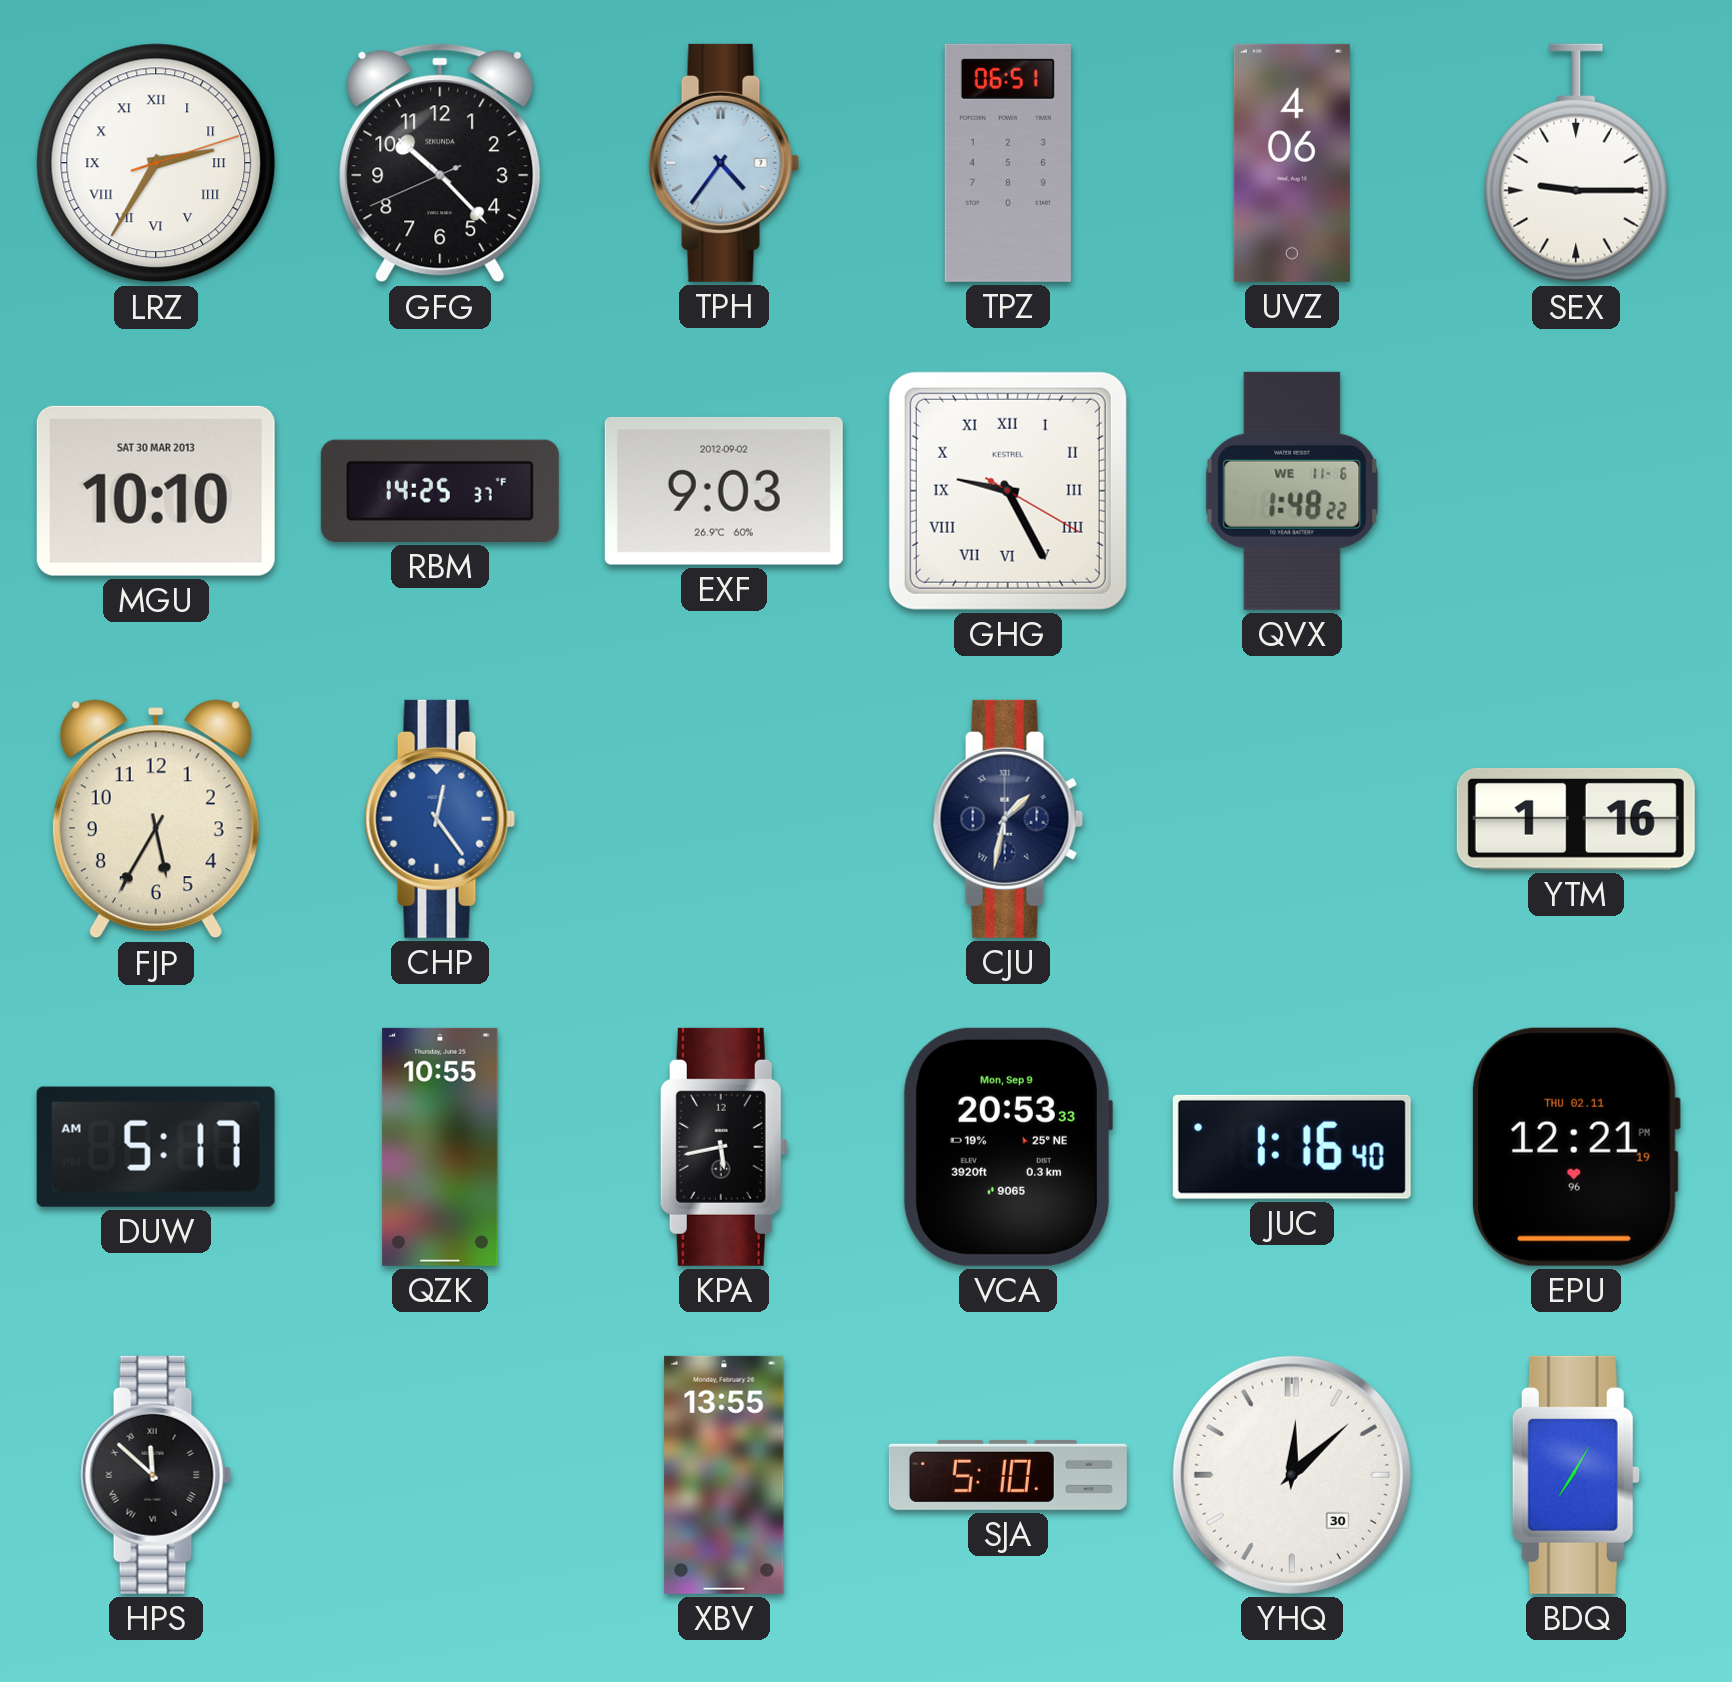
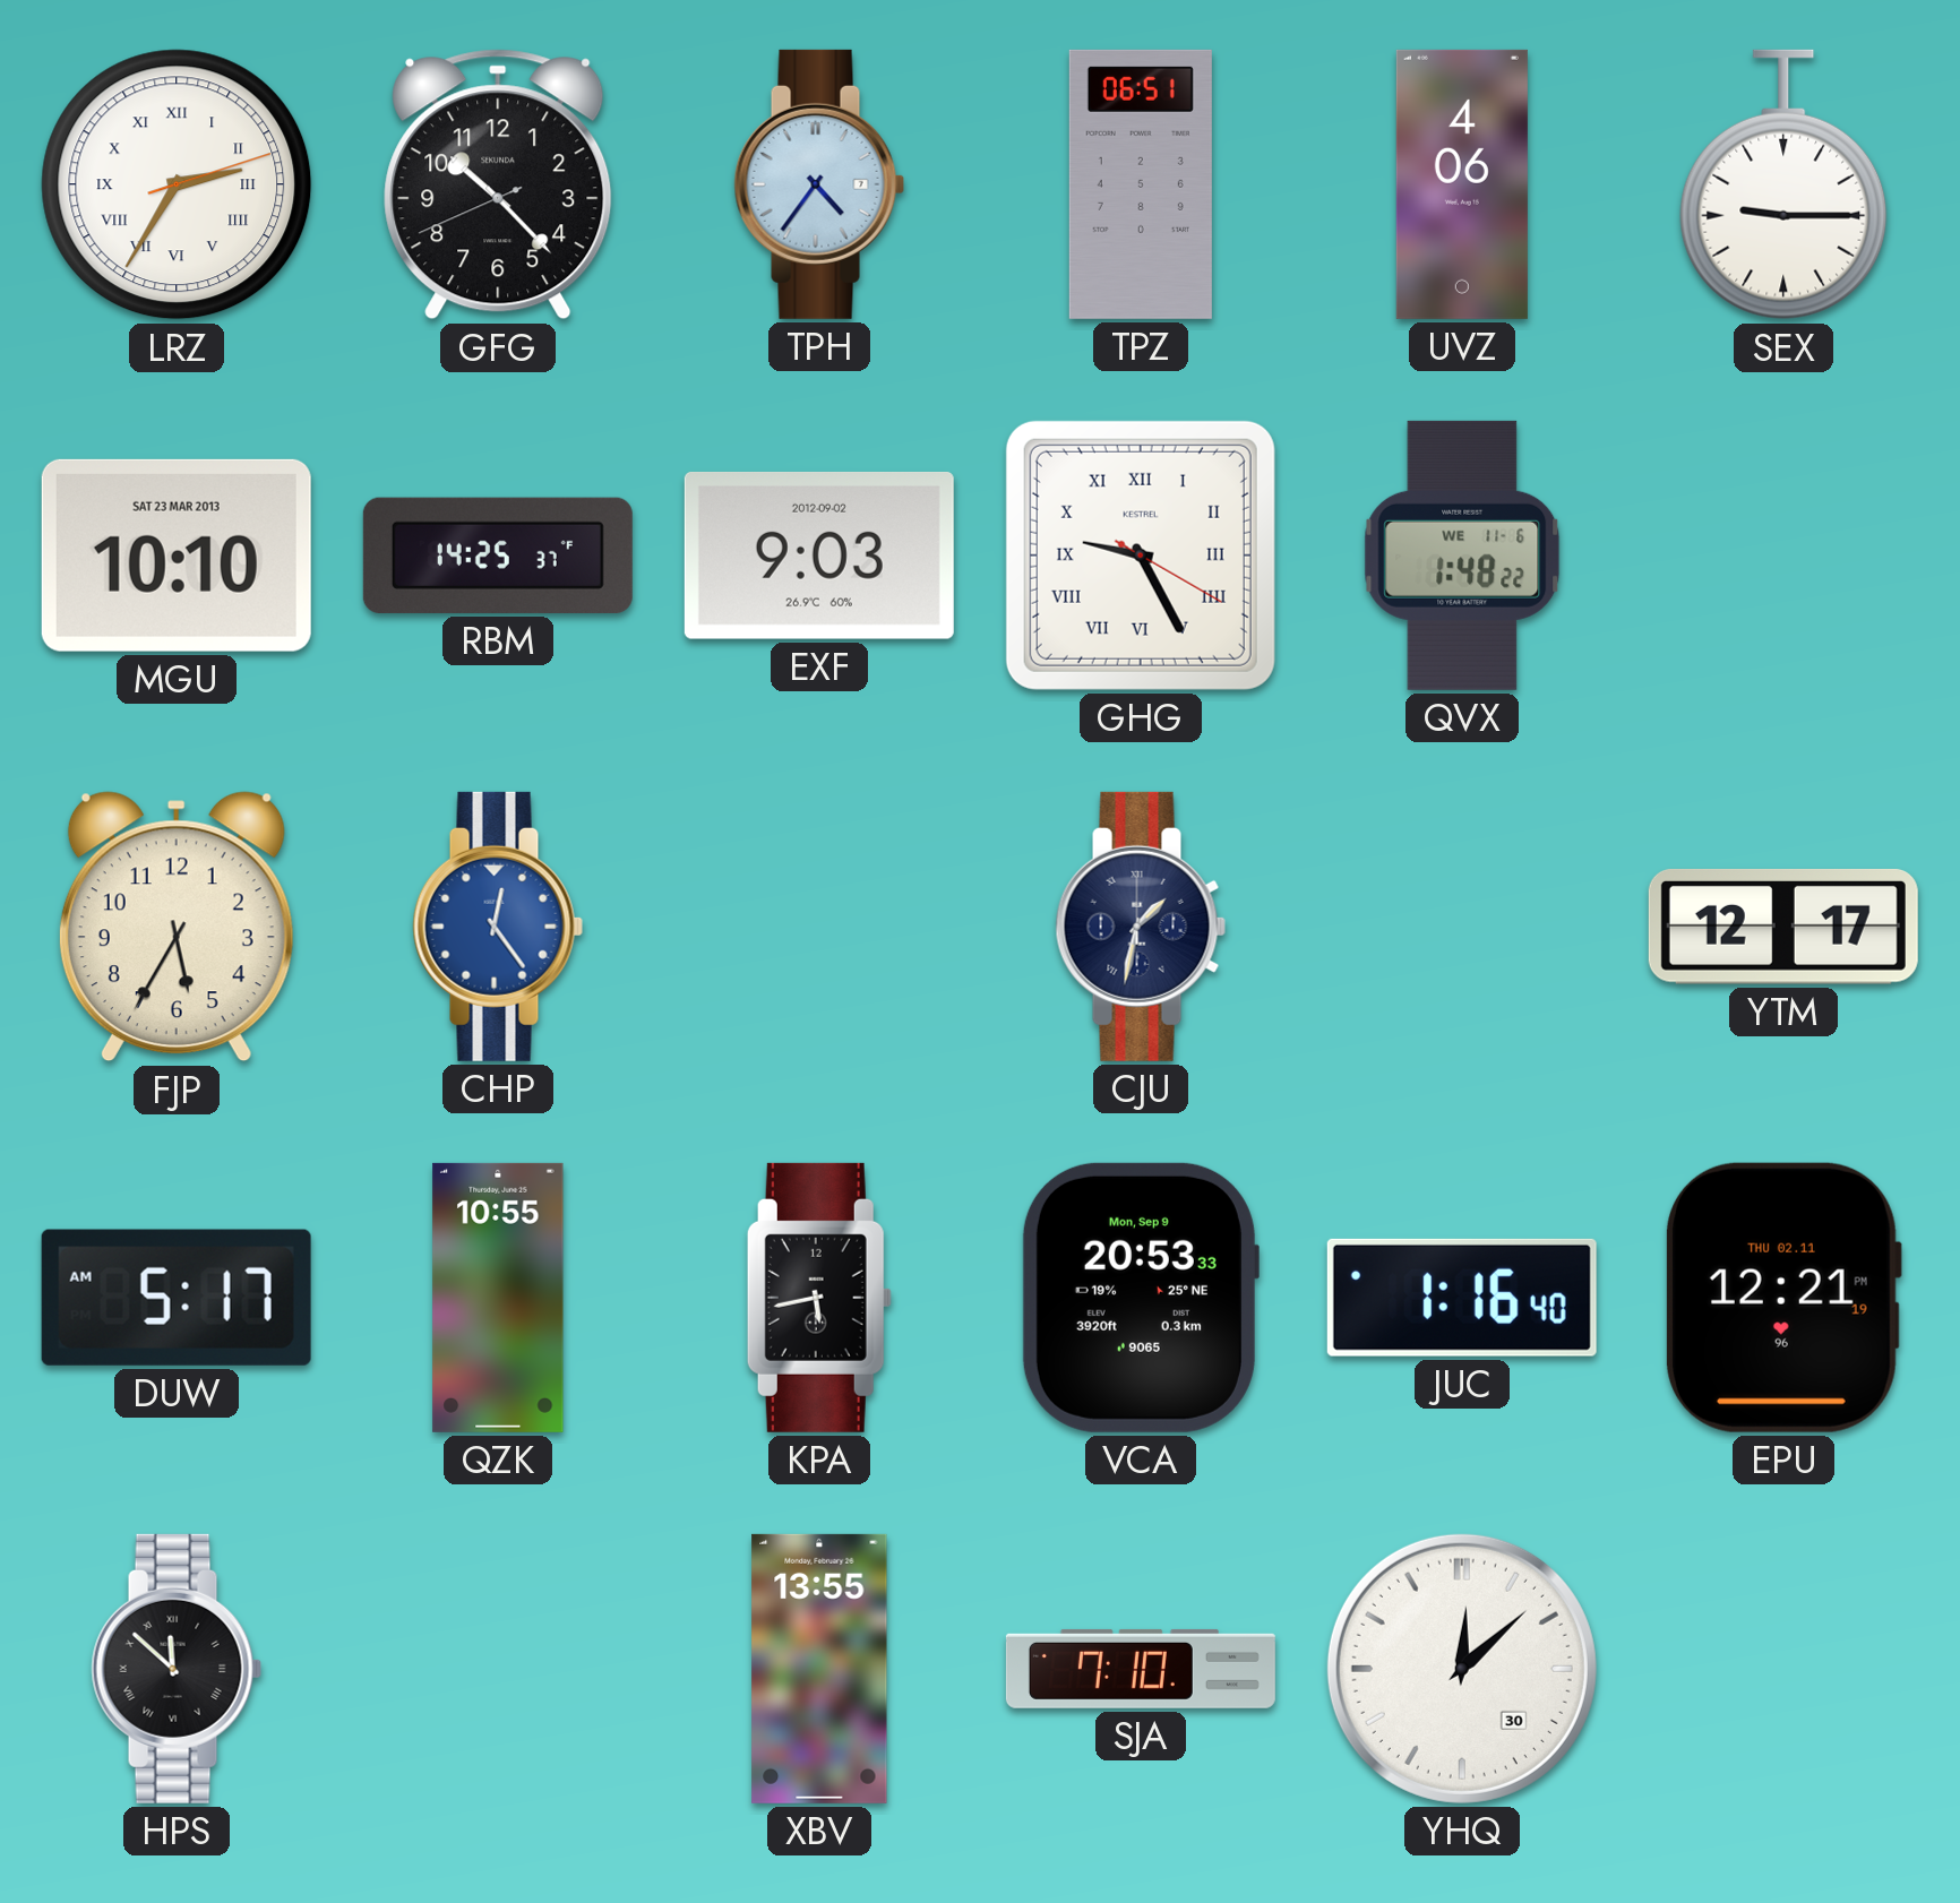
MGU date: SAT 30 MAR 2013 -> SAT 23 MAR 2013 (177, 556)
YTM: 1:16 -> 12:17 (1783, 927)
SJA: 5:10 -> 7:10 (1141, 1669)
BDQ: 7:05 -> none (1576, 1475)
